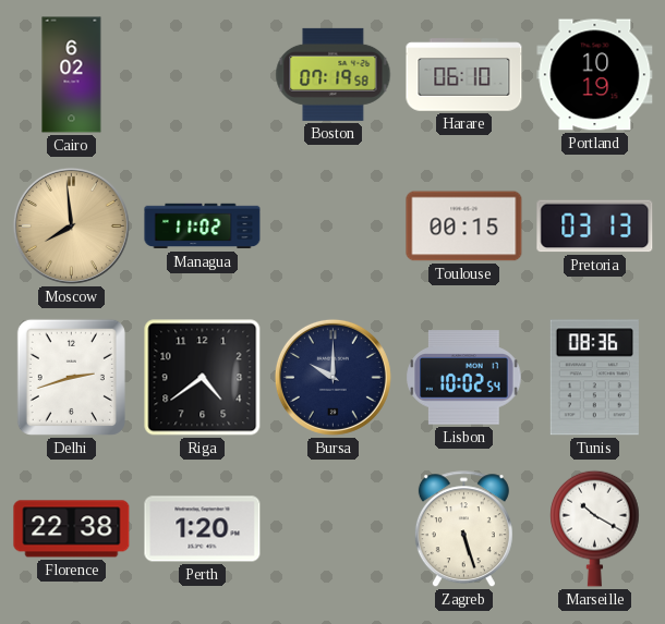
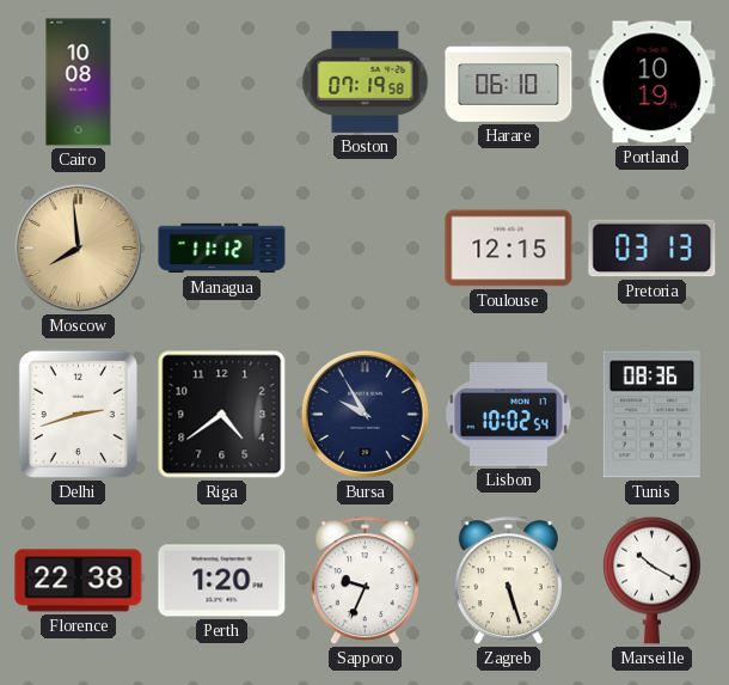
Cairo: 6:02 -> 10:08 (79, 82)
Managua: 11:02 -> 11:12 (222, 249)
Toulouse: 00:15 -> 12:15 (509, 249)
Bursa: 10:00 -> 9:55 (364, 414)
Sapporo: none -> 9:34 (364, 581)
